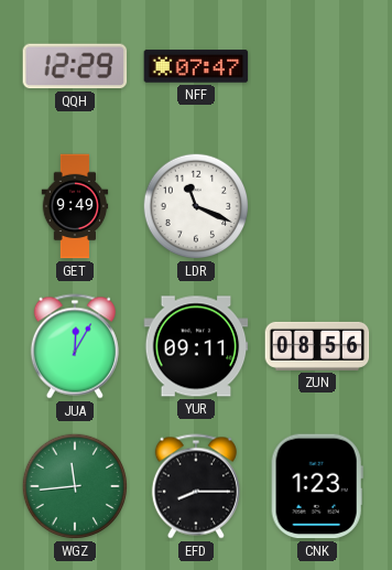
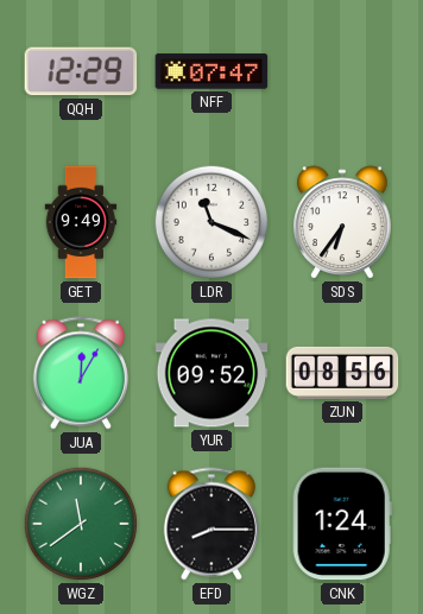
SDS: none -> 6:36 (343, 222)
YUR: 09:11 -> 09:52 (211, 373)
WGZ: 11:44 -> 11:39 (81, 524)
CNK: 1:23 -> 1:24 (342, 524)
